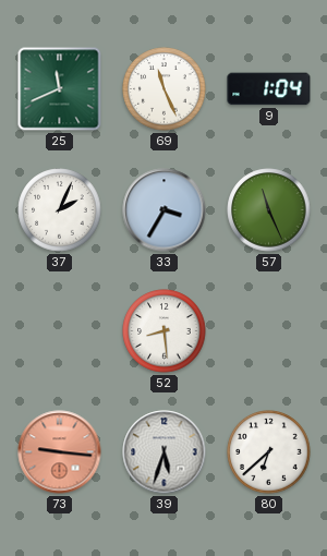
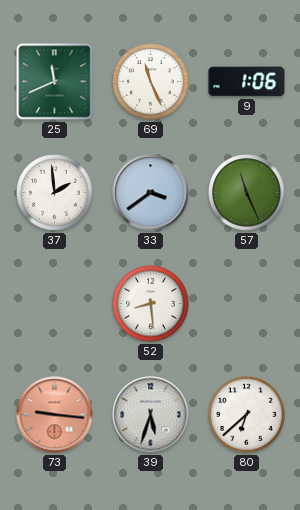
9: 1:04 -> 1:06 (247, 82)
37: 2:04 -> 1:59 (55, 193)
33: 3:35 -> 3:39 (151, 193)
